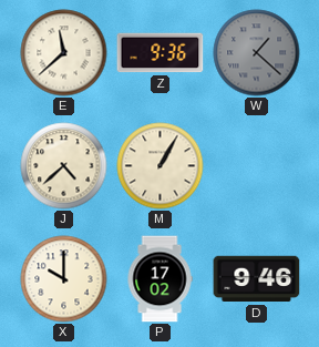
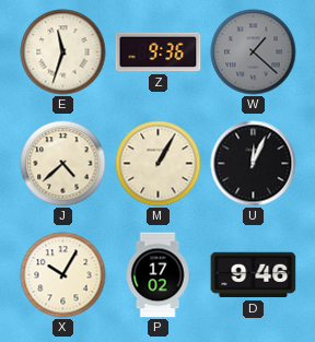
E: 11:38 -> 11:33 (63, 52)
U: none -> 12:04 (254, 164)
X: 10:00 -> 10:05 (63, 275)
